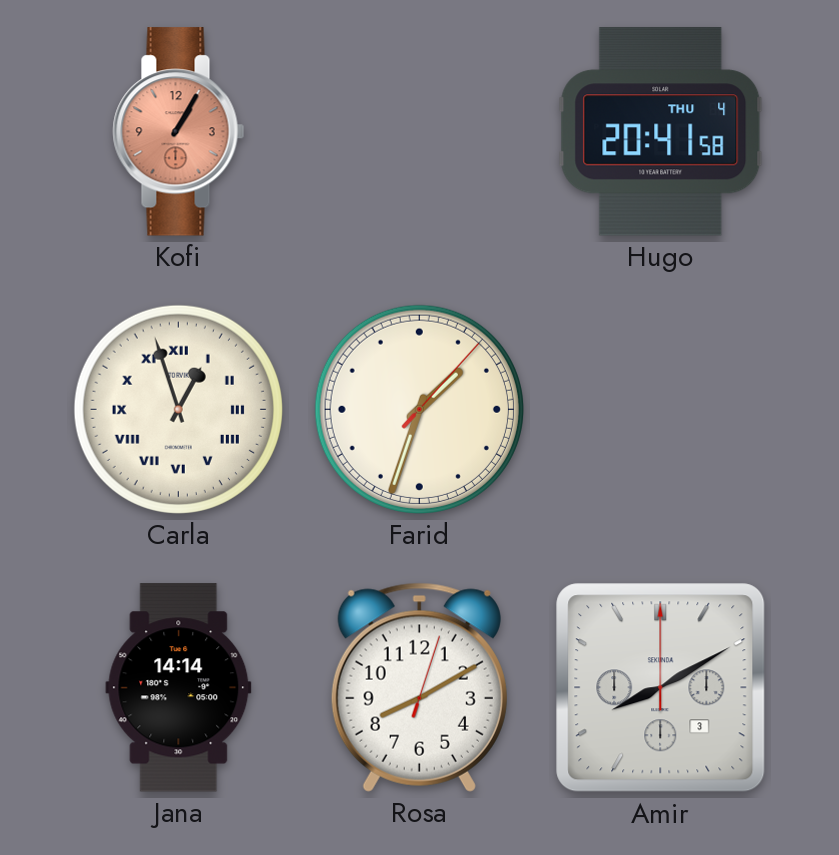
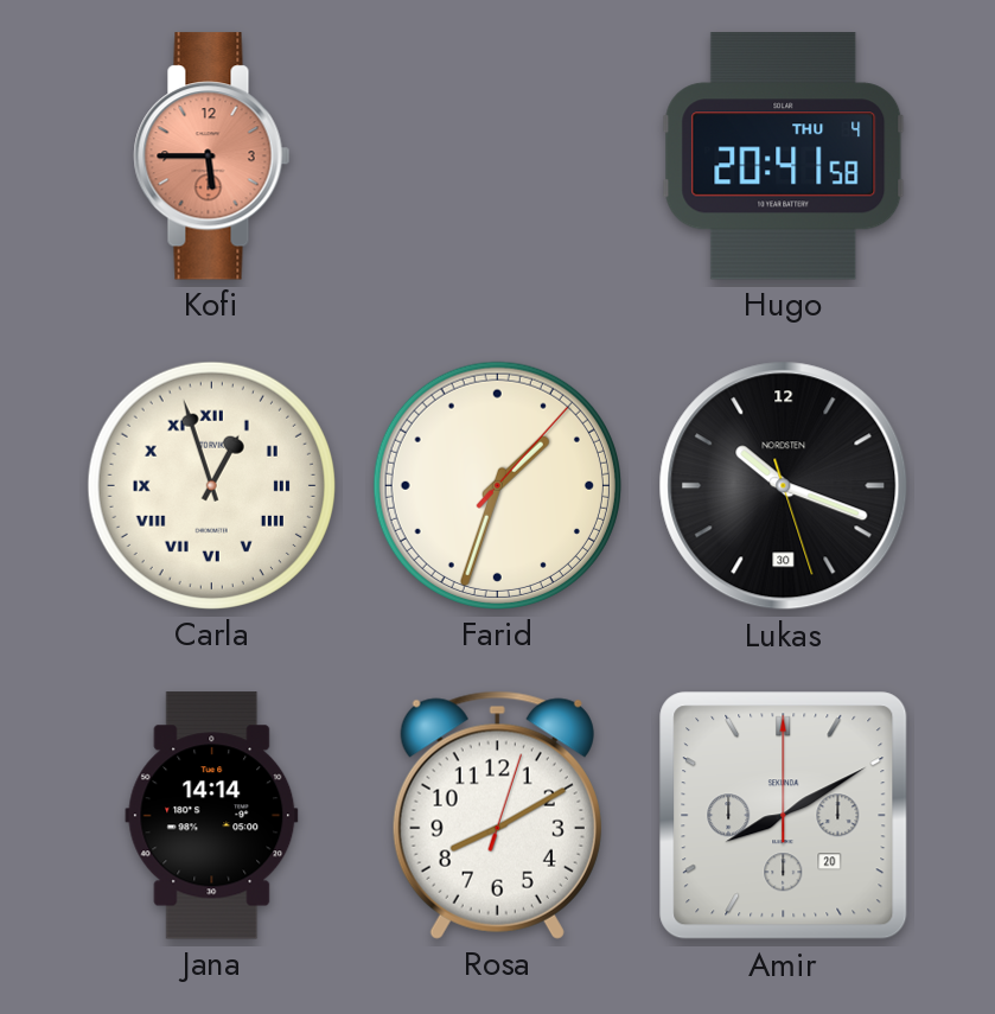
Kofi: 1:05 -> 5:45 (212, 157)
Lukas: none -> 10:18 (784, 486)
Amir date: 3 -> 20 (784, 816)
